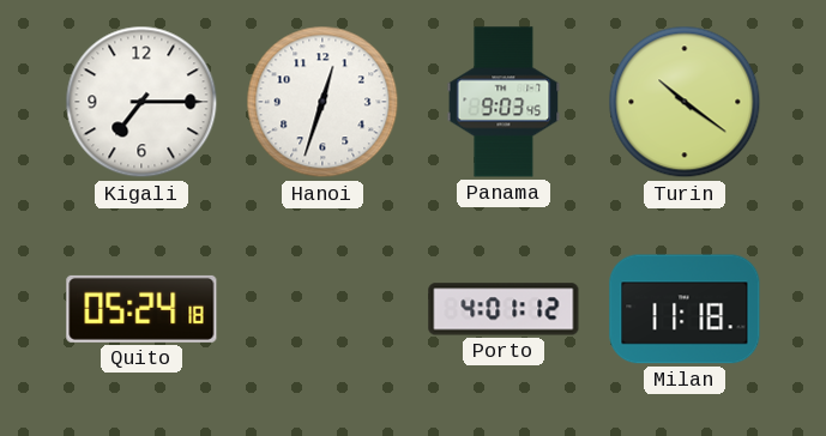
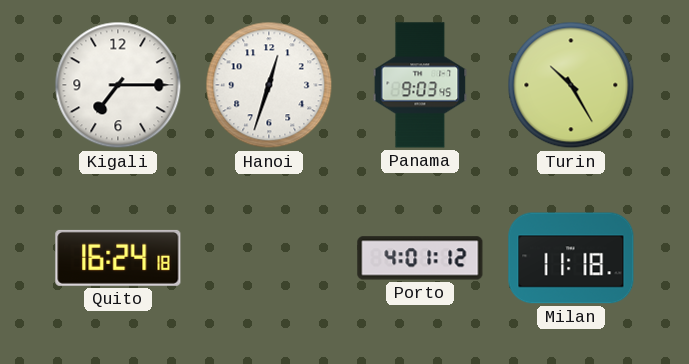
Turin: 10:21 -> 10:25 (571, 85)
Quito: 05:24 -> 16:24 (118, 258)
